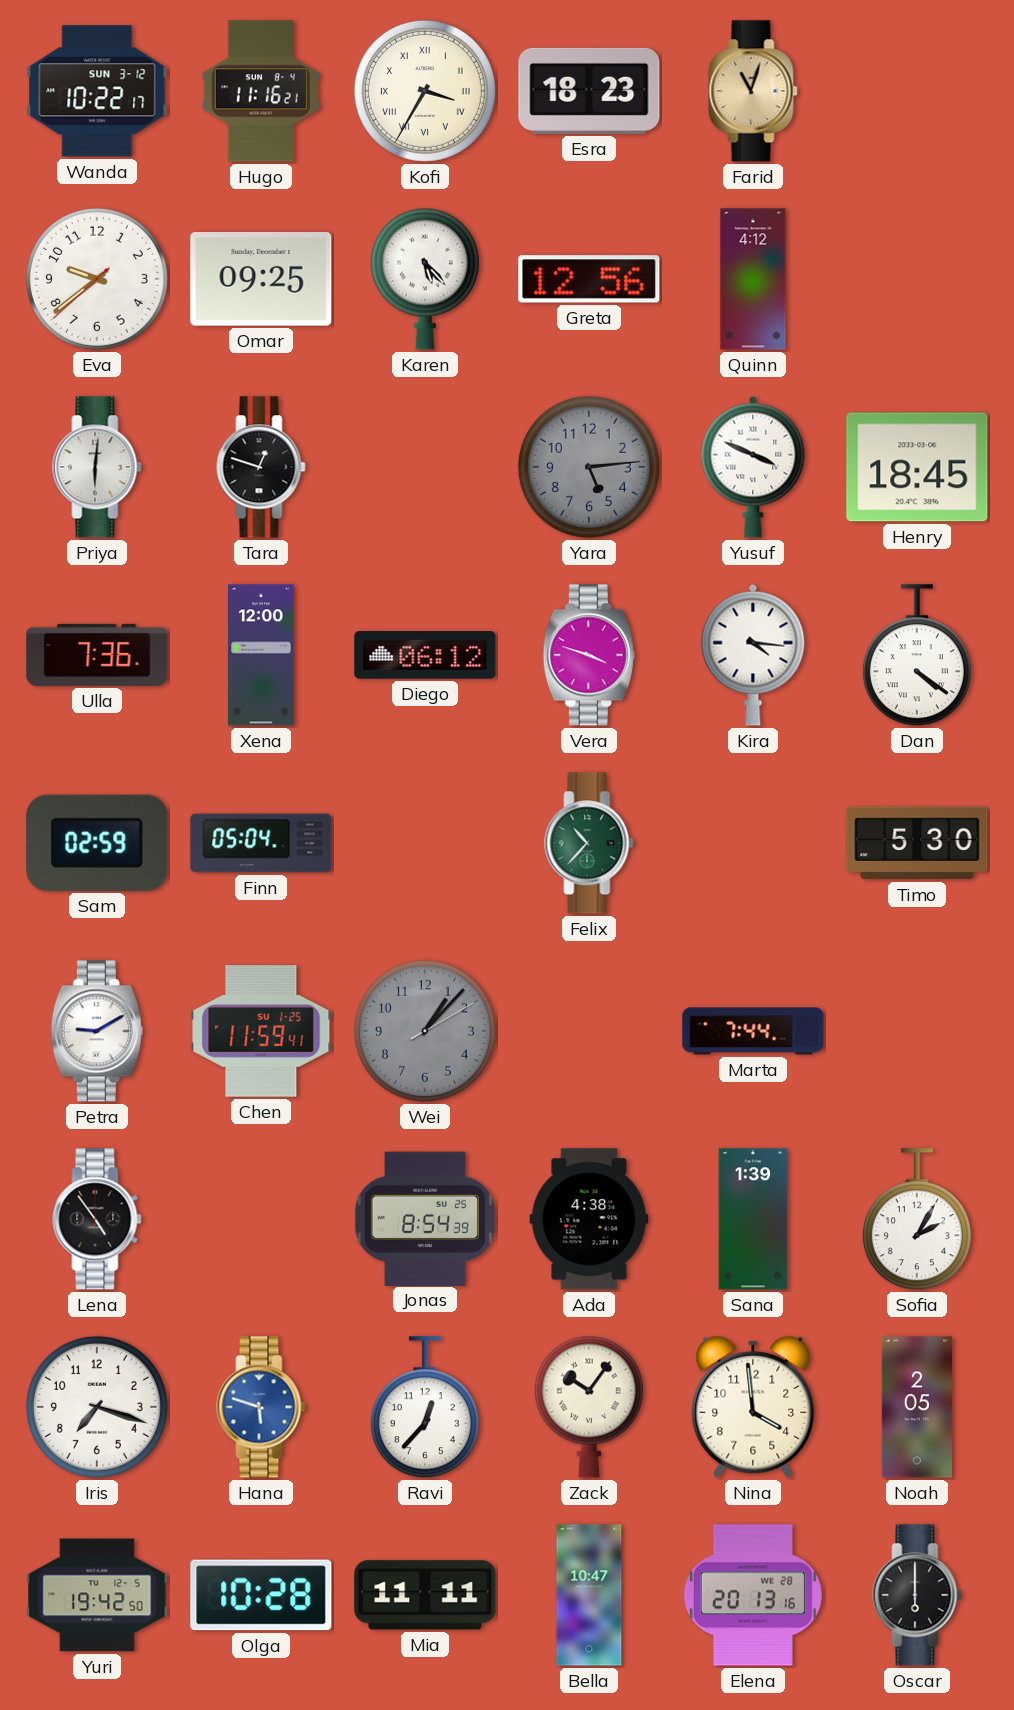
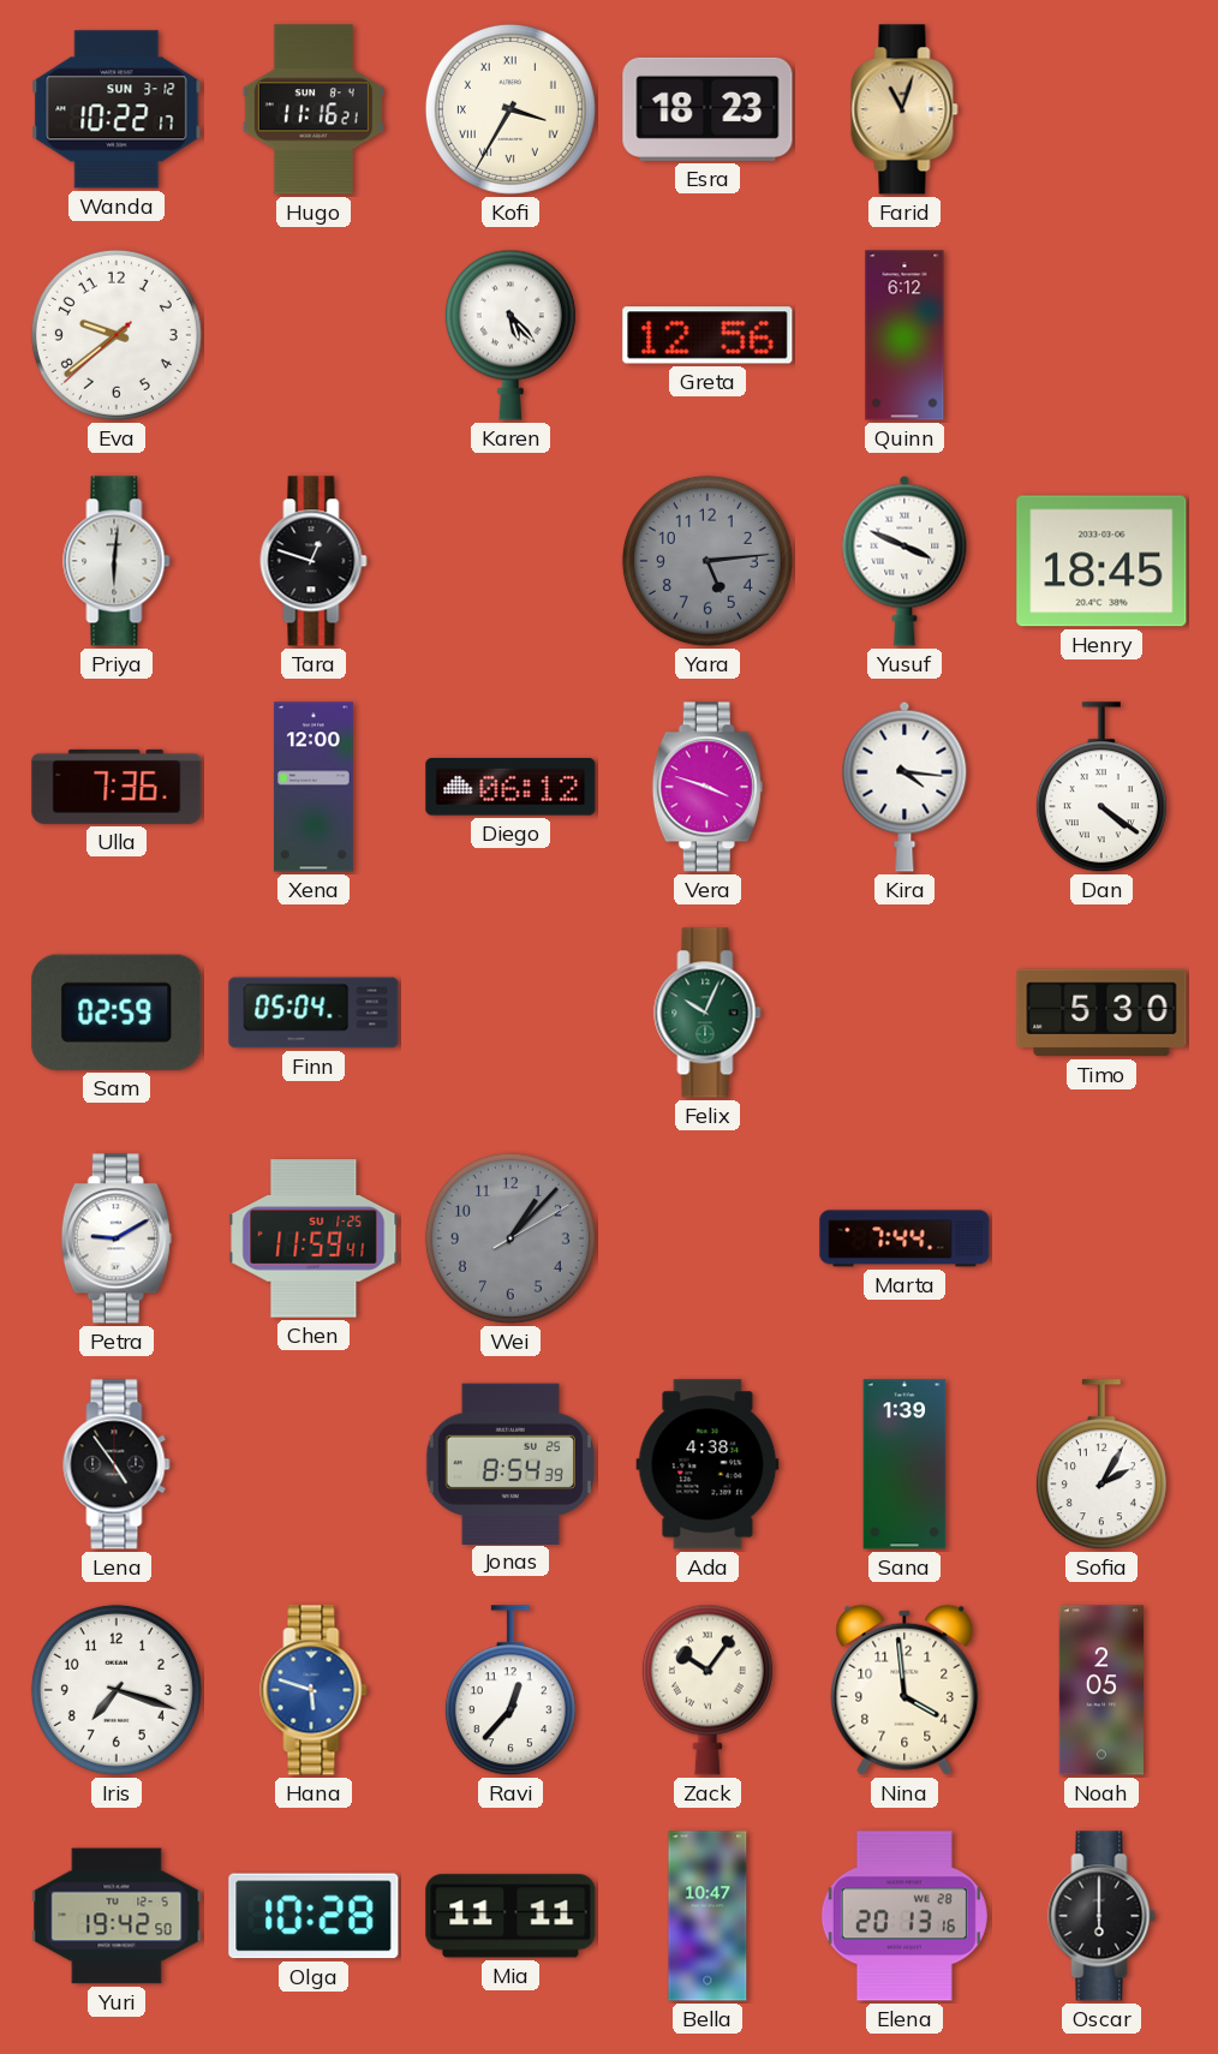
Omar: 09:25 -> none (261, 279)
Quinn: 4:12 -> 6:12 (904, 335)
Felix: 10:37 -> 10:04 (707, 1013)
